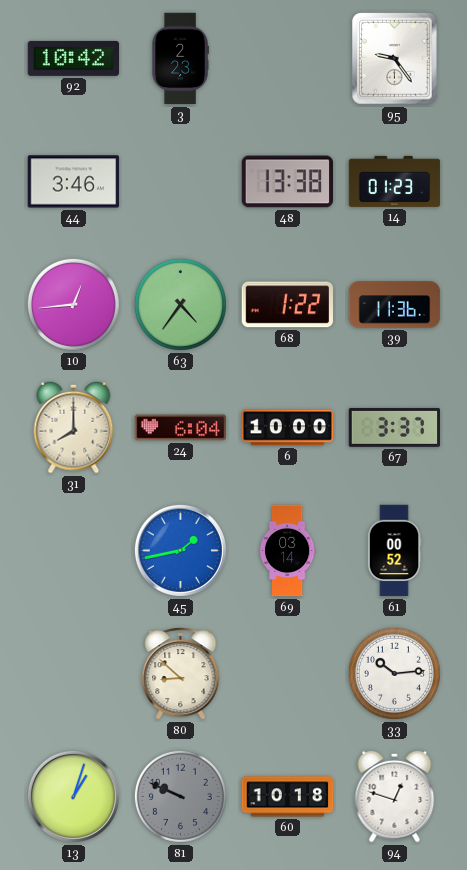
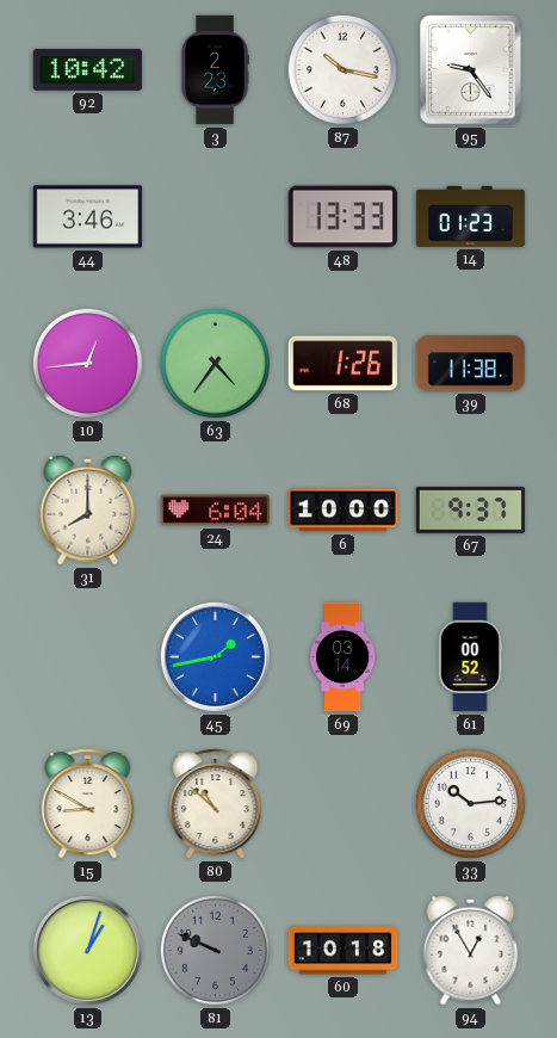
87: none -> 10:17 (342, 69)
48: 13:38 -> 13:33 (344, 217)
68: 1:22 -> 1:26 (344, 364)
39: 11:36 -> 11:38 (471, 364)
67: 3:37 -> 9:37 (471, 509)
15: none -> 8:50 (88, 804)
80: 8:52 -> 10:52 (216, 804)
94: 12:48 -> 12:55 (471, 950)
